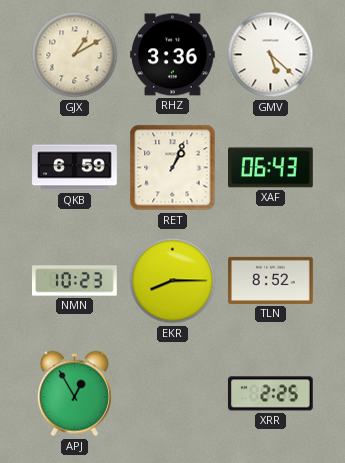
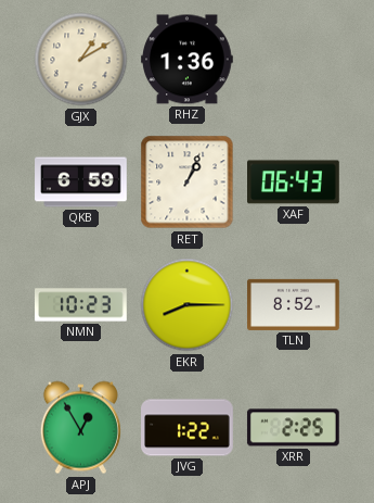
RHZ: 3:36 -> 1:36 (188, 60)
GMV: 5:22 -> none (271, 55)
JVG: none -> 1:22 (188, 428)
